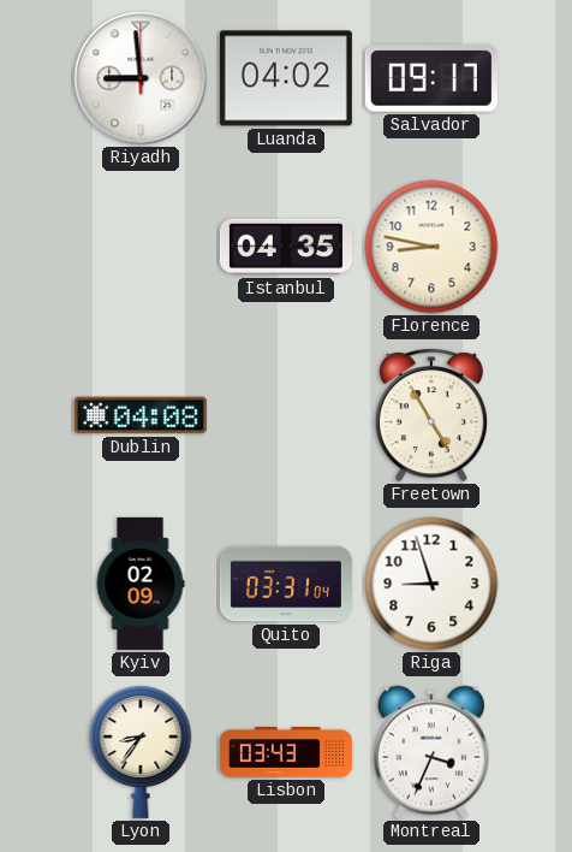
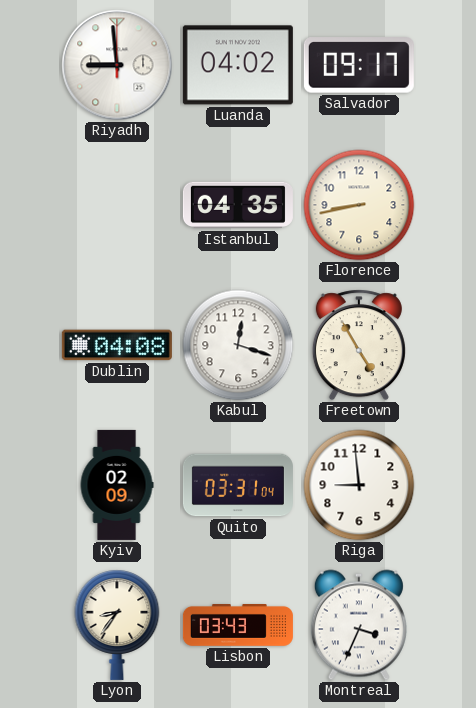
Florence: 8:47 -> 8:43 (359, 205)
Kabul: none -> 12:18 (238, 345)
Riga: 8:57 -> 8:59 (359, 485)
